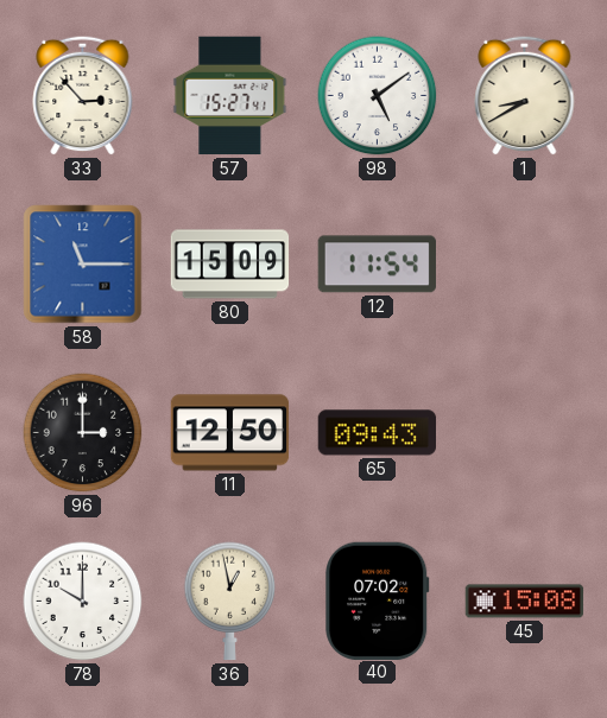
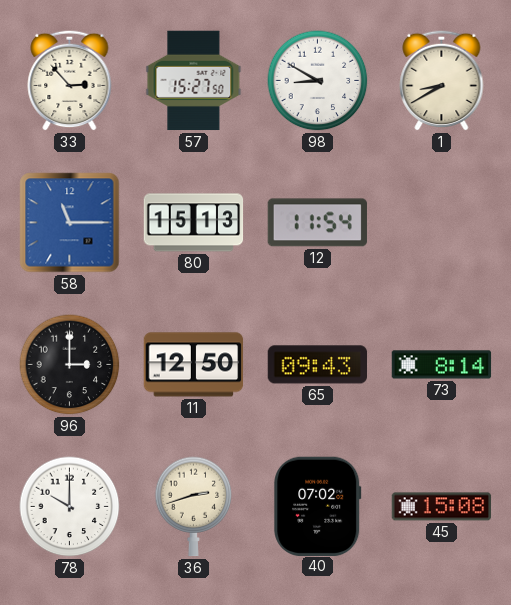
57: 15:27:41 -> 15:27:50 (194, 81)
98: 5:09 -> 8:50 (318, 81)
80: 15:09 -> 15:13 (194, 223)
73: none -> 8:14 (442, 365)
36: 12:58 -> 2:42 (194, 507)
